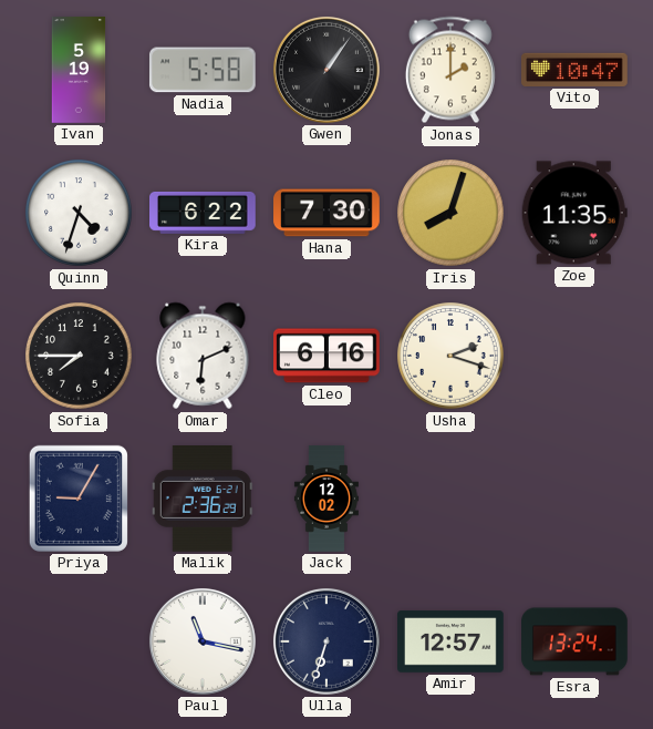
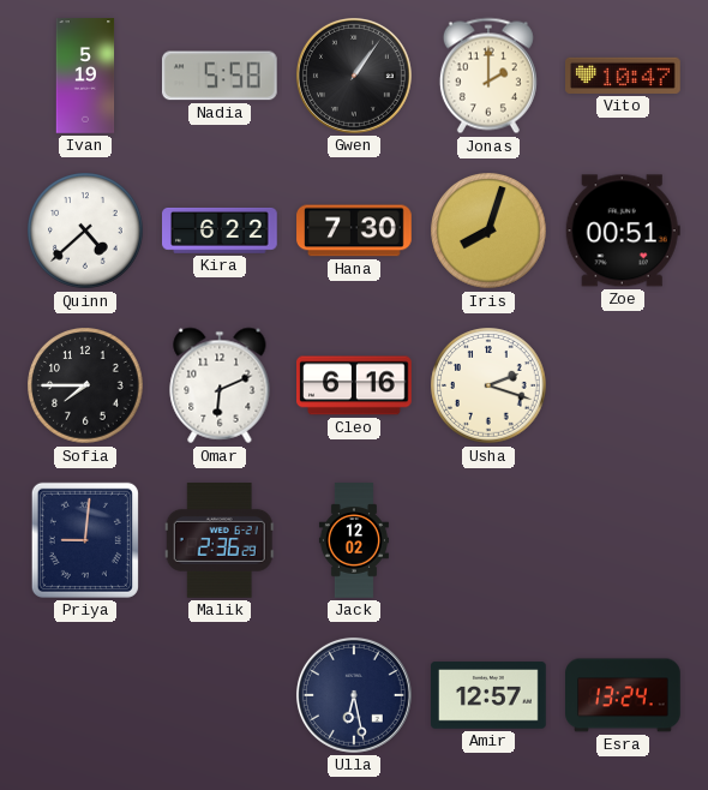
Quinn: 4:33 -> 4:38 (85, 231)
Zoe: 11:35 -> 00:51 (623, 231)
Priya: 9:05 -> 9:01 (85, 540)
Paul: 11:17 -> none (203, 641)
Ulla: 6:33 -> 6:28 (354, 695)
